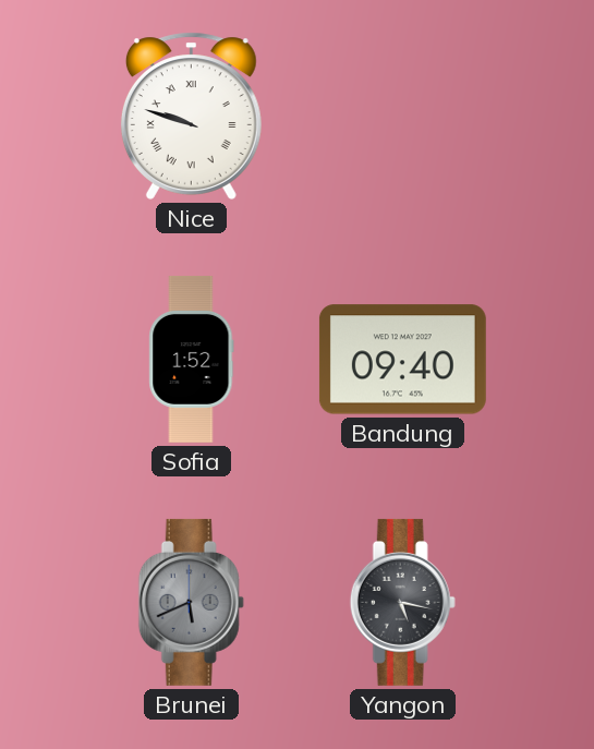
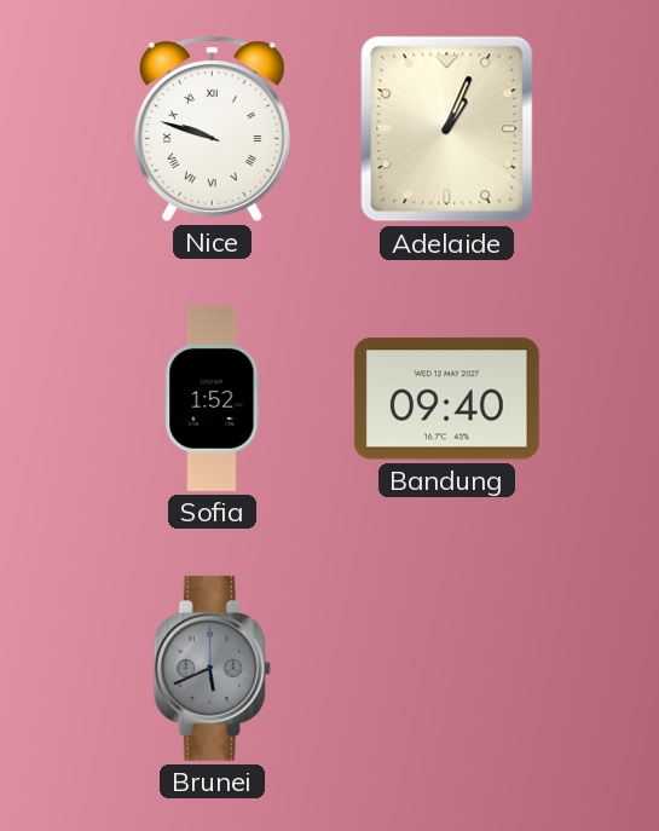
Adelaide: none -> 1:04 (447, 129)
Yangon: 5:17 -> none (402, 602)
